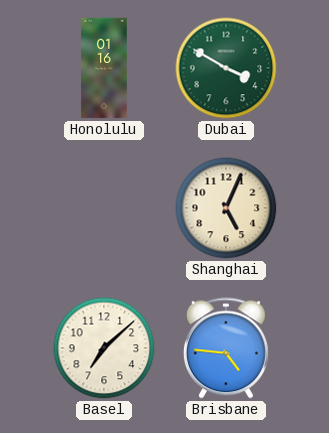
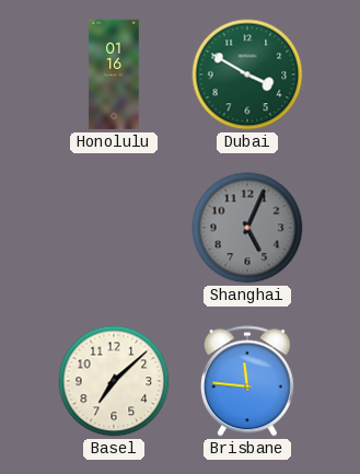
Shanghai dial: cream -> grey (247, 228)
Brisbane: 4:46 -> 11:46 (247, 381)
